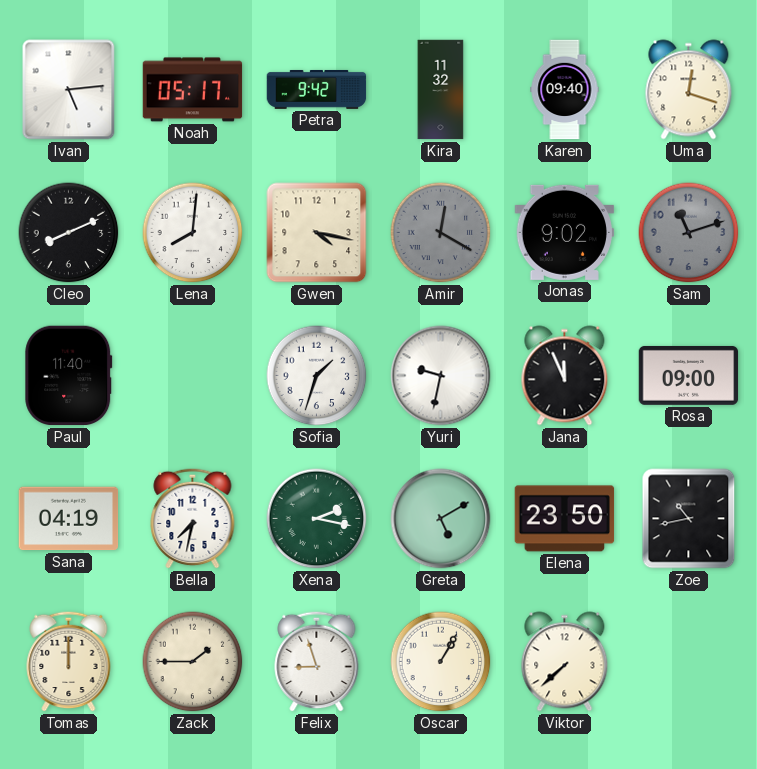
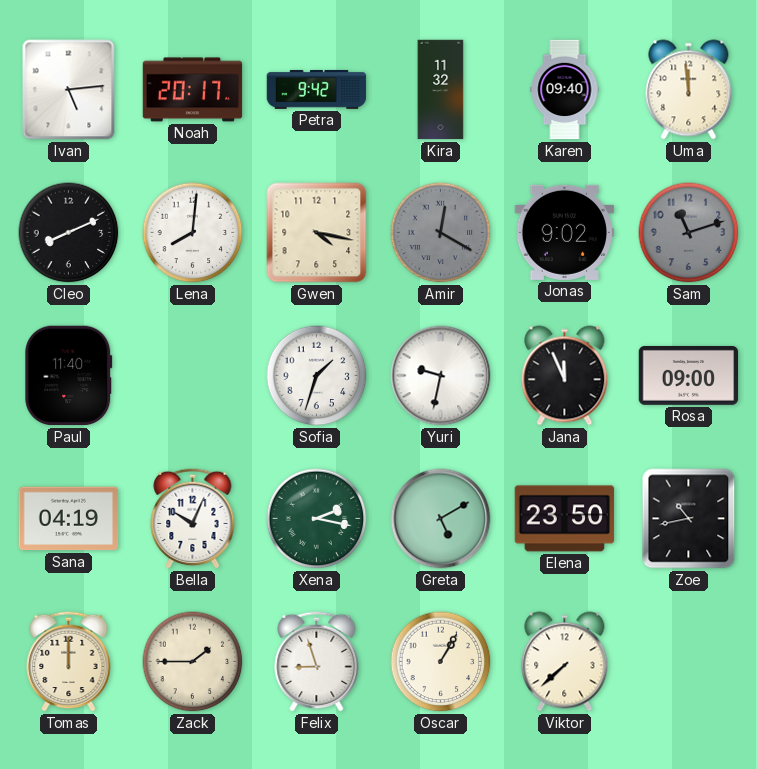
Noah: 05:17 -> 20:17 (193, 90)
Uma: 12:18 -> 11:59 (689, 90)
Bella: 7:32 -> 10:04 (193, 518)
